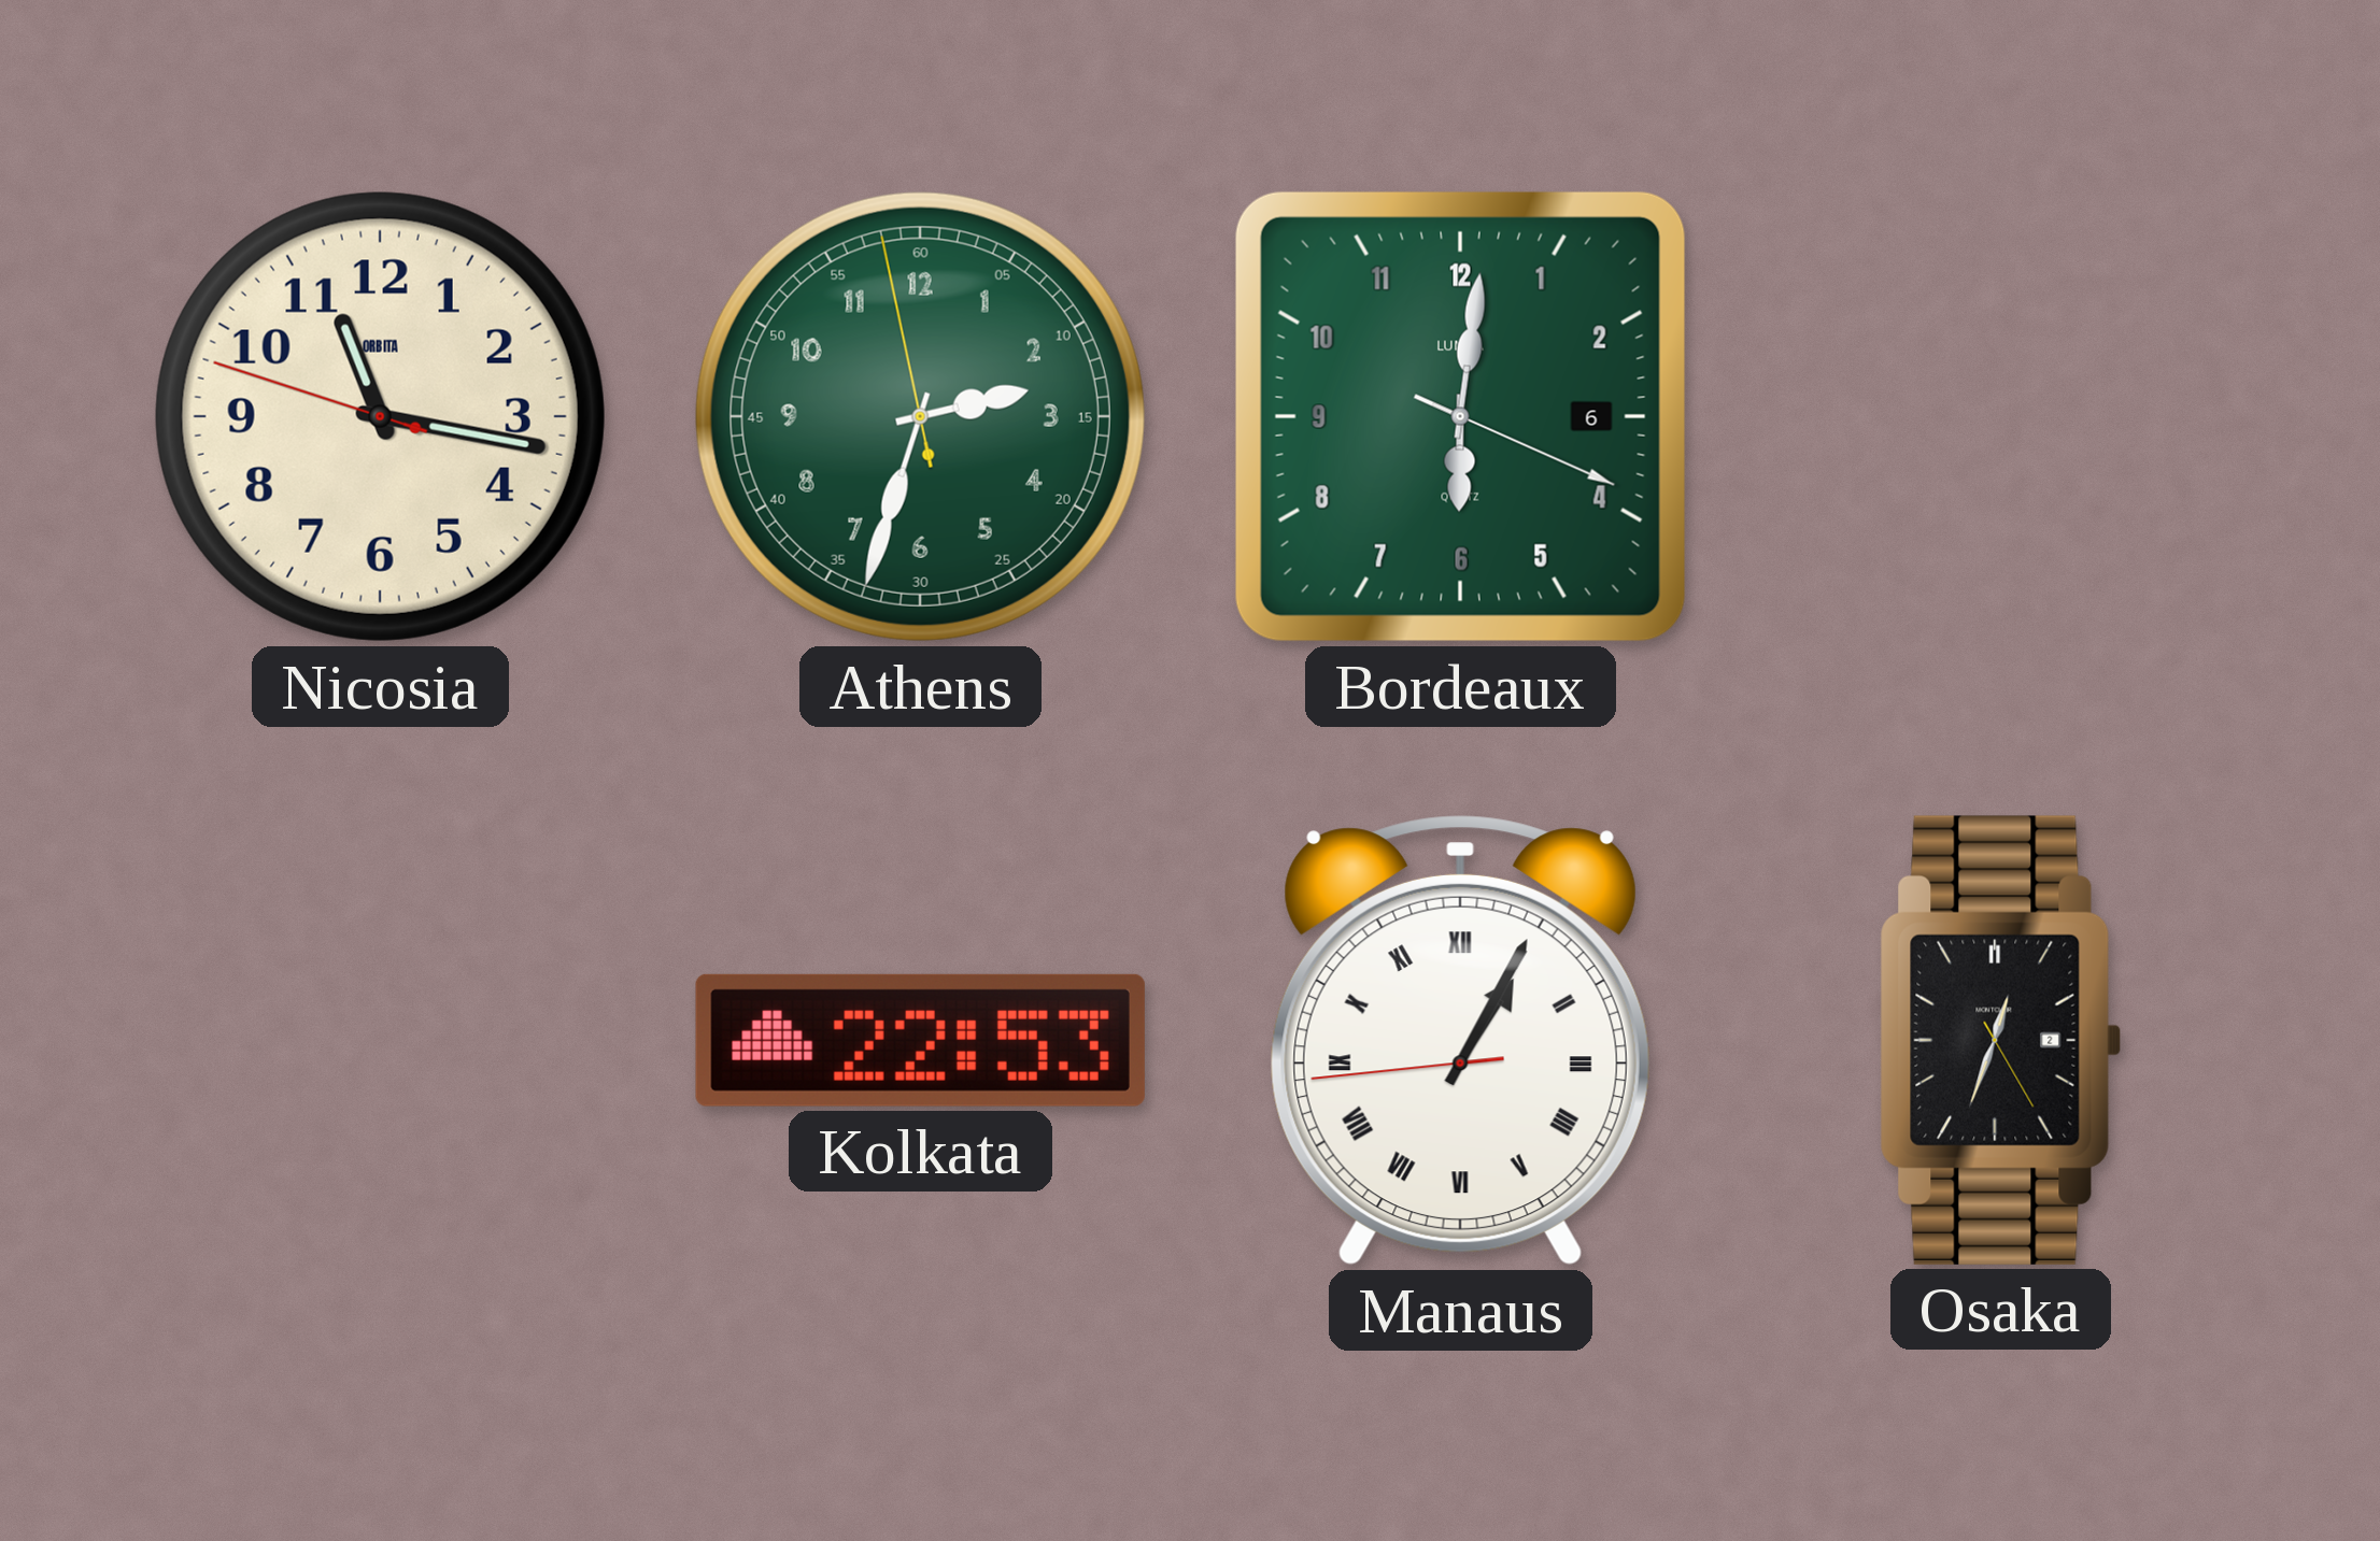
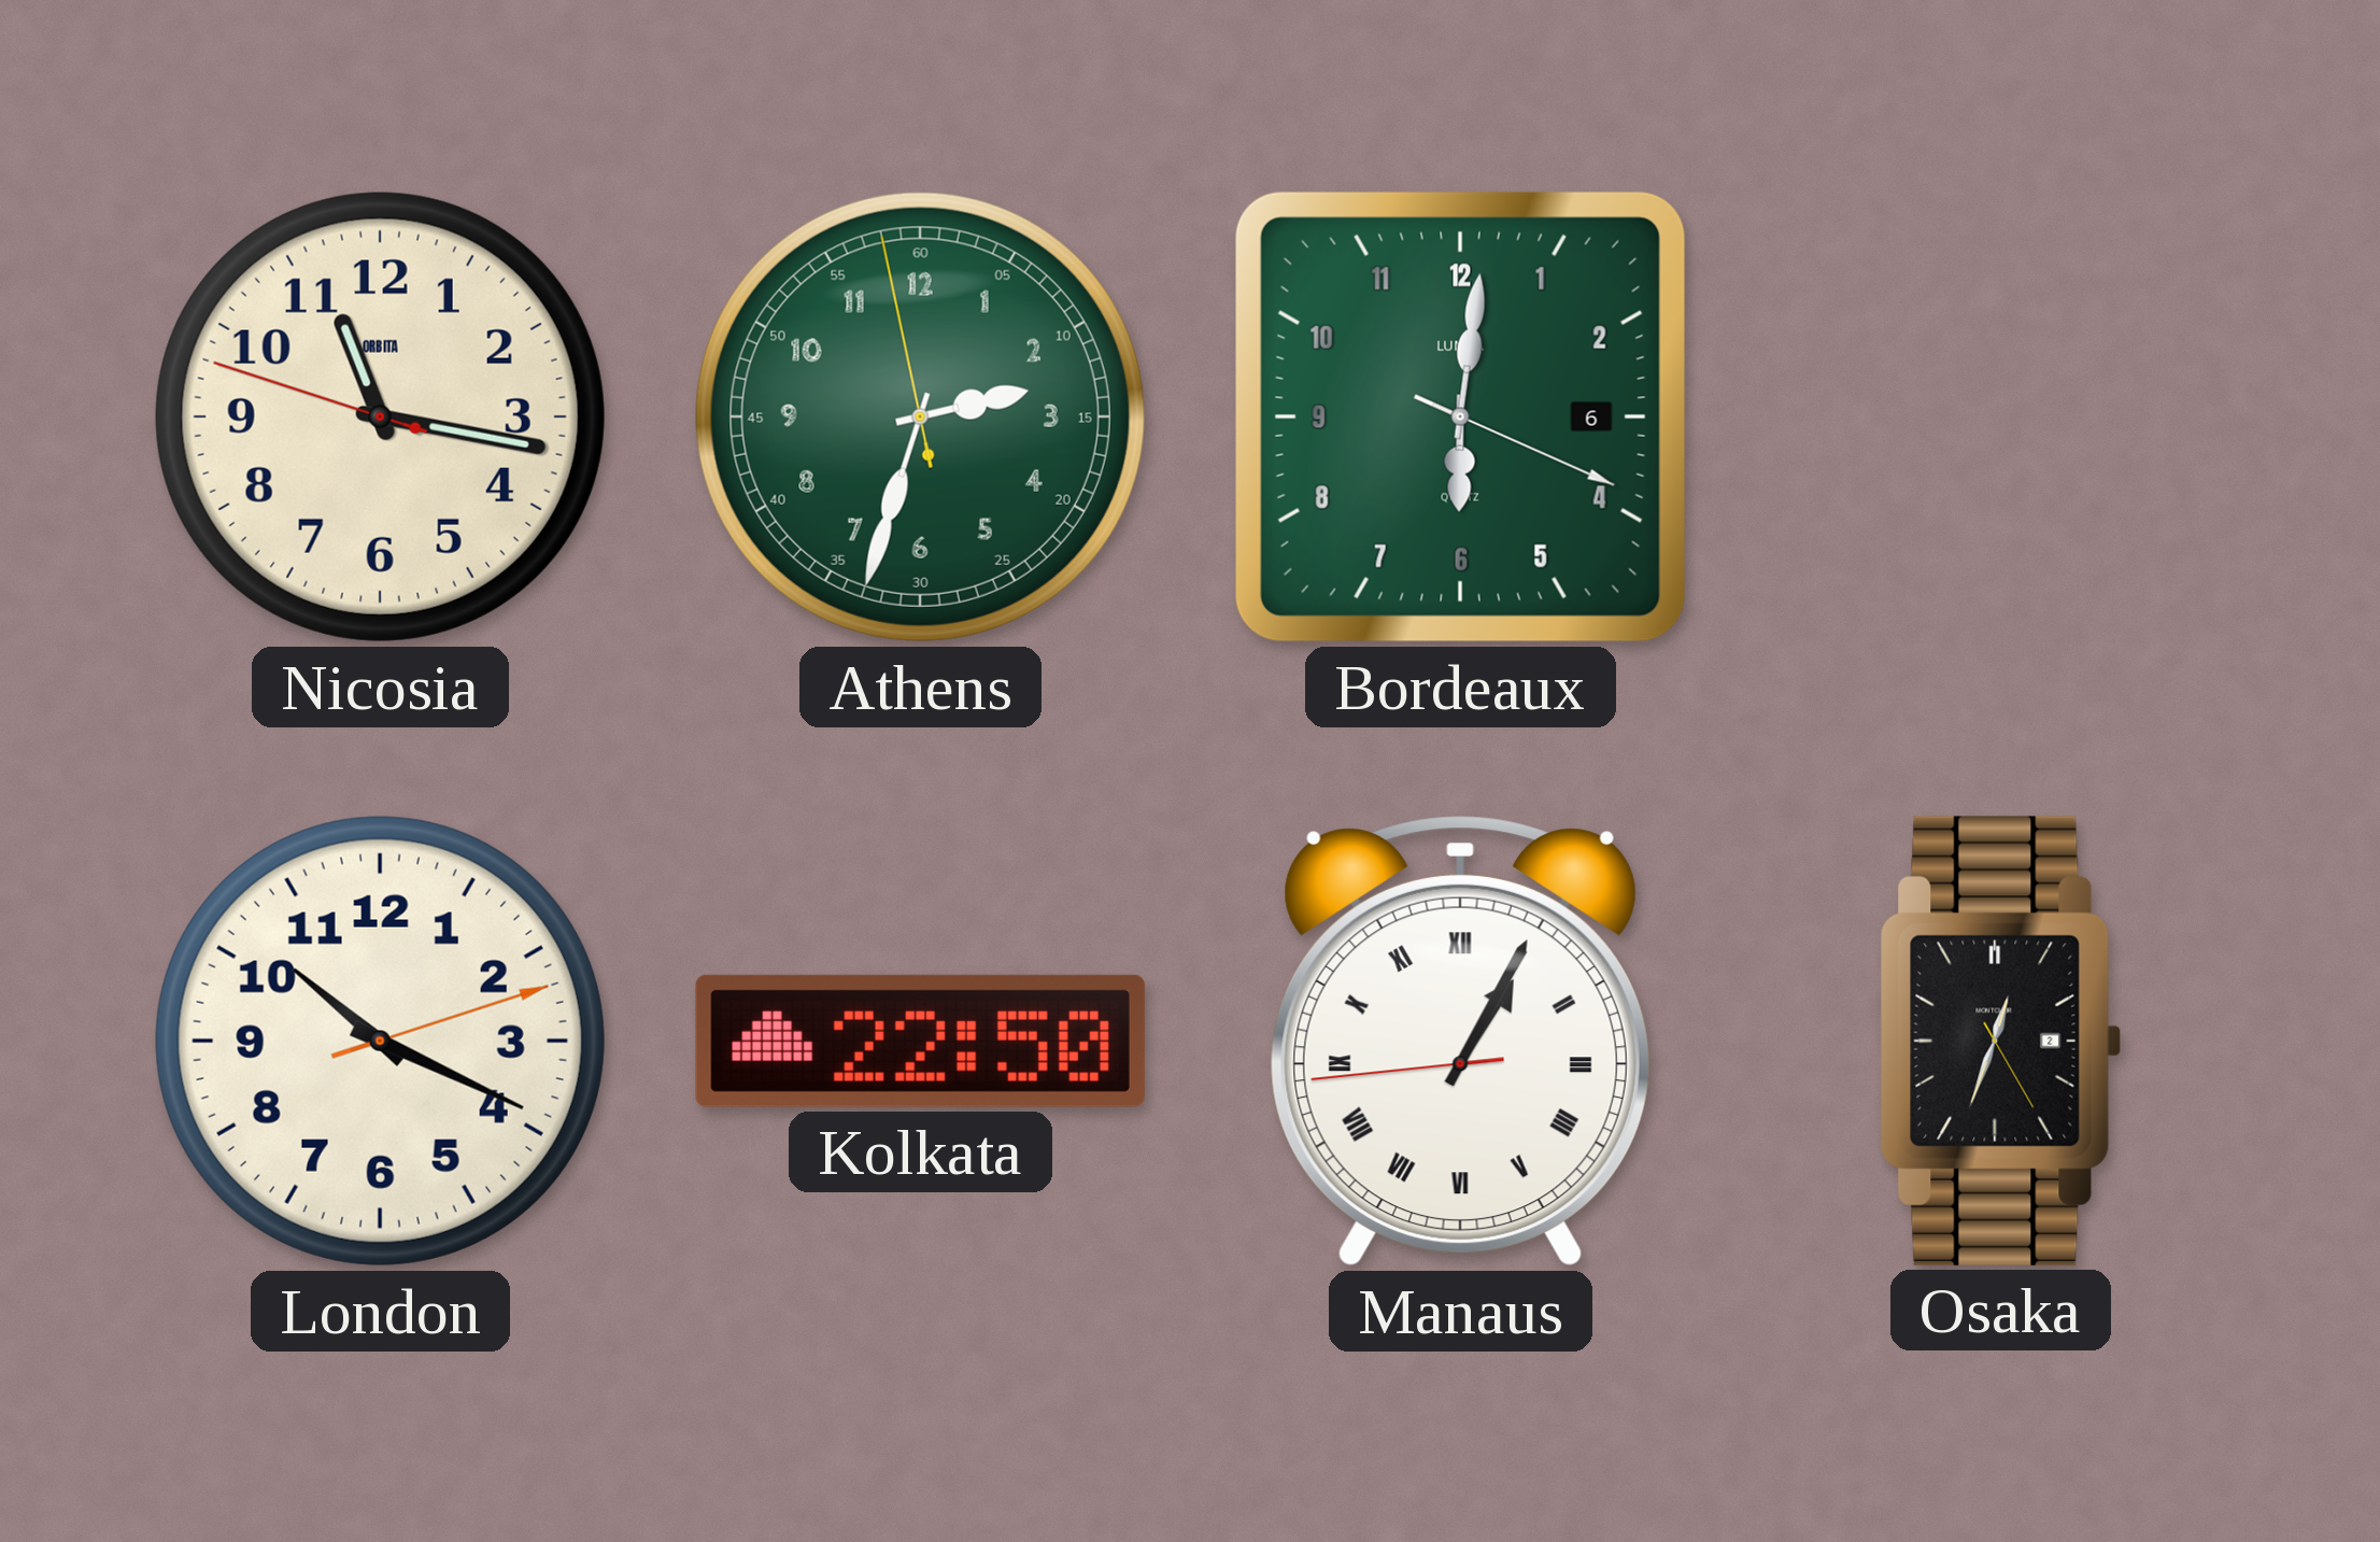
London: none -> 10:19 (380, 1041)
Kolkata: 22:53 -> 22:50 (920, 1041)
